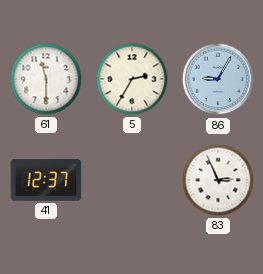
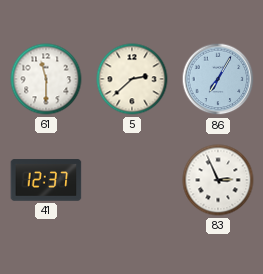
5: 2:35 -> 2:38 (132, 79)
86: 9:05 -> 7:05 (218, 79)
